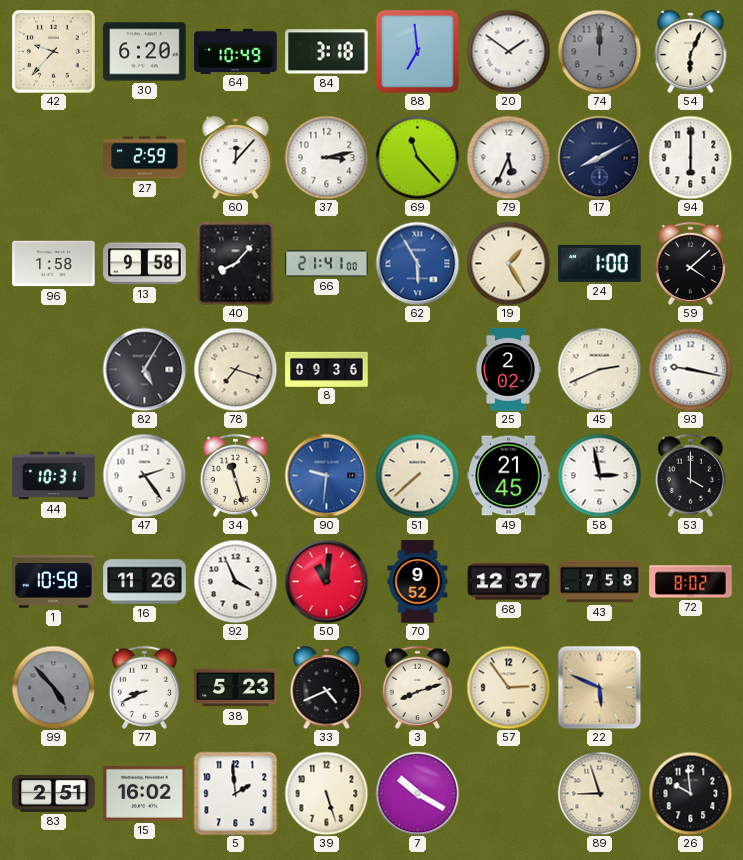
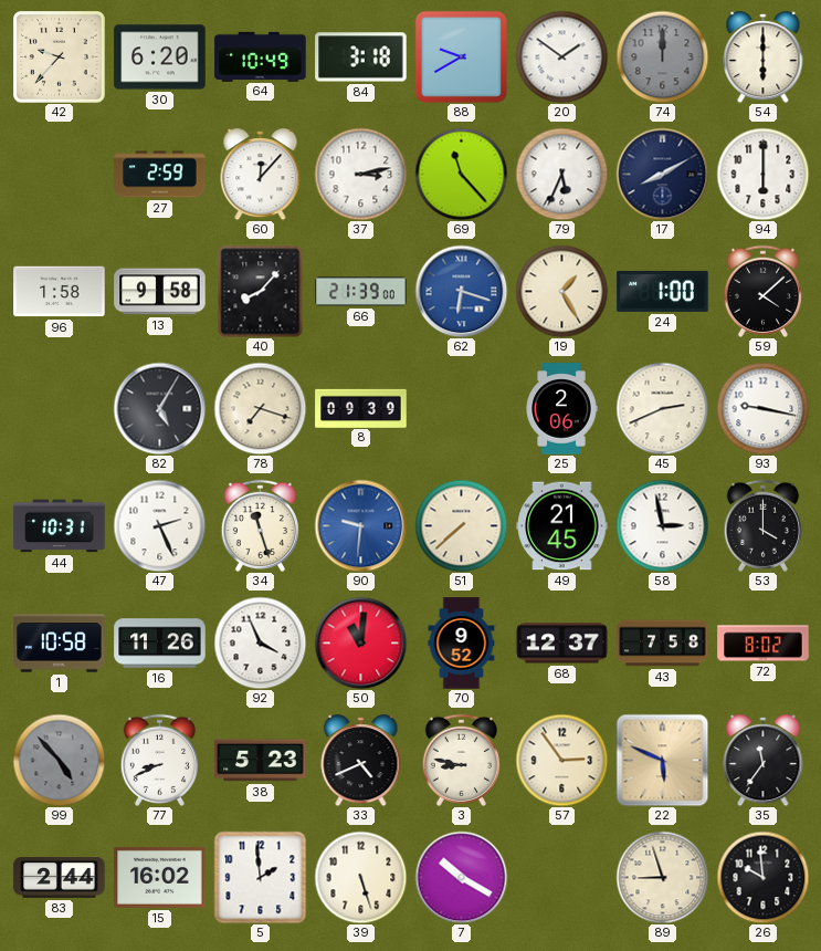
88: 6:59 -> 9:40 (461, 56)
54: 6:04 -> 6:00 (764, 58)
66: 21:41 -> 21:39 (361, 292)
62: 5:55 -> 6:18 (461, 291)
8: 09:36 -> 09:39 (361, 408)
25: 2:02 -> 2:06 (561, 409)
47: 2:24 -> 2:26 (159, 525)
3: 8:12 -> 8:47 (461, 760)
35: none -> 11:36 (764, 761)
83: 2:51 -> 2:44 (60, 878)
